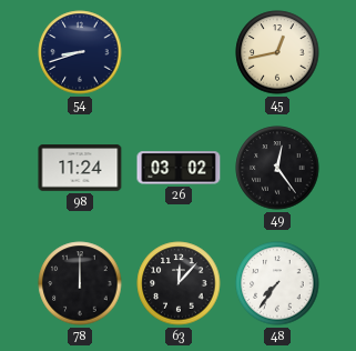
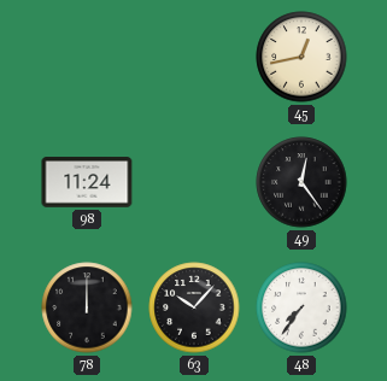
54: 8:42 -> none (80, 52)
26: 03:02 -> none (179, 168)
63: 12:07 -> 10:07 (194, 307)
